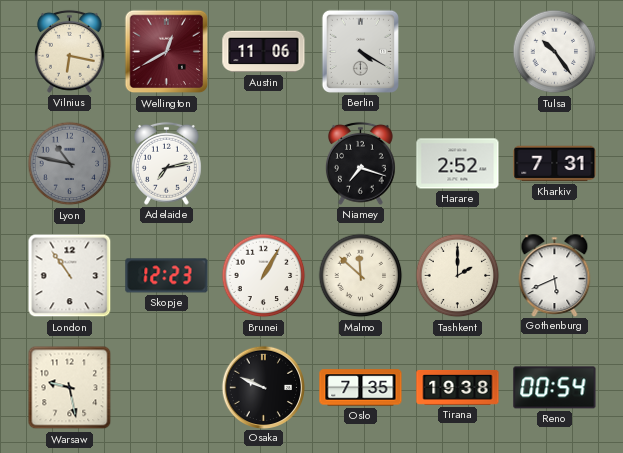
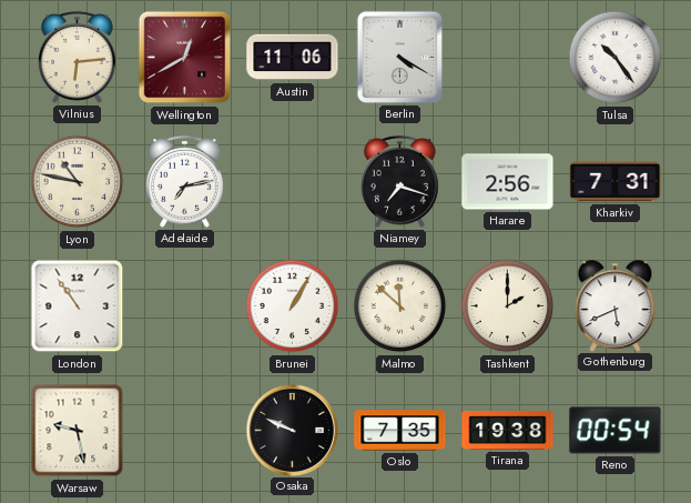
Vilnius: 6:17 -> 6:14 (78, 57)
Lyon dial: grey -> cream (78, 182)
Harare: 2:52 -> 2:56 (508, 182)
Skopje: 12:23 -> none (167, 276)
